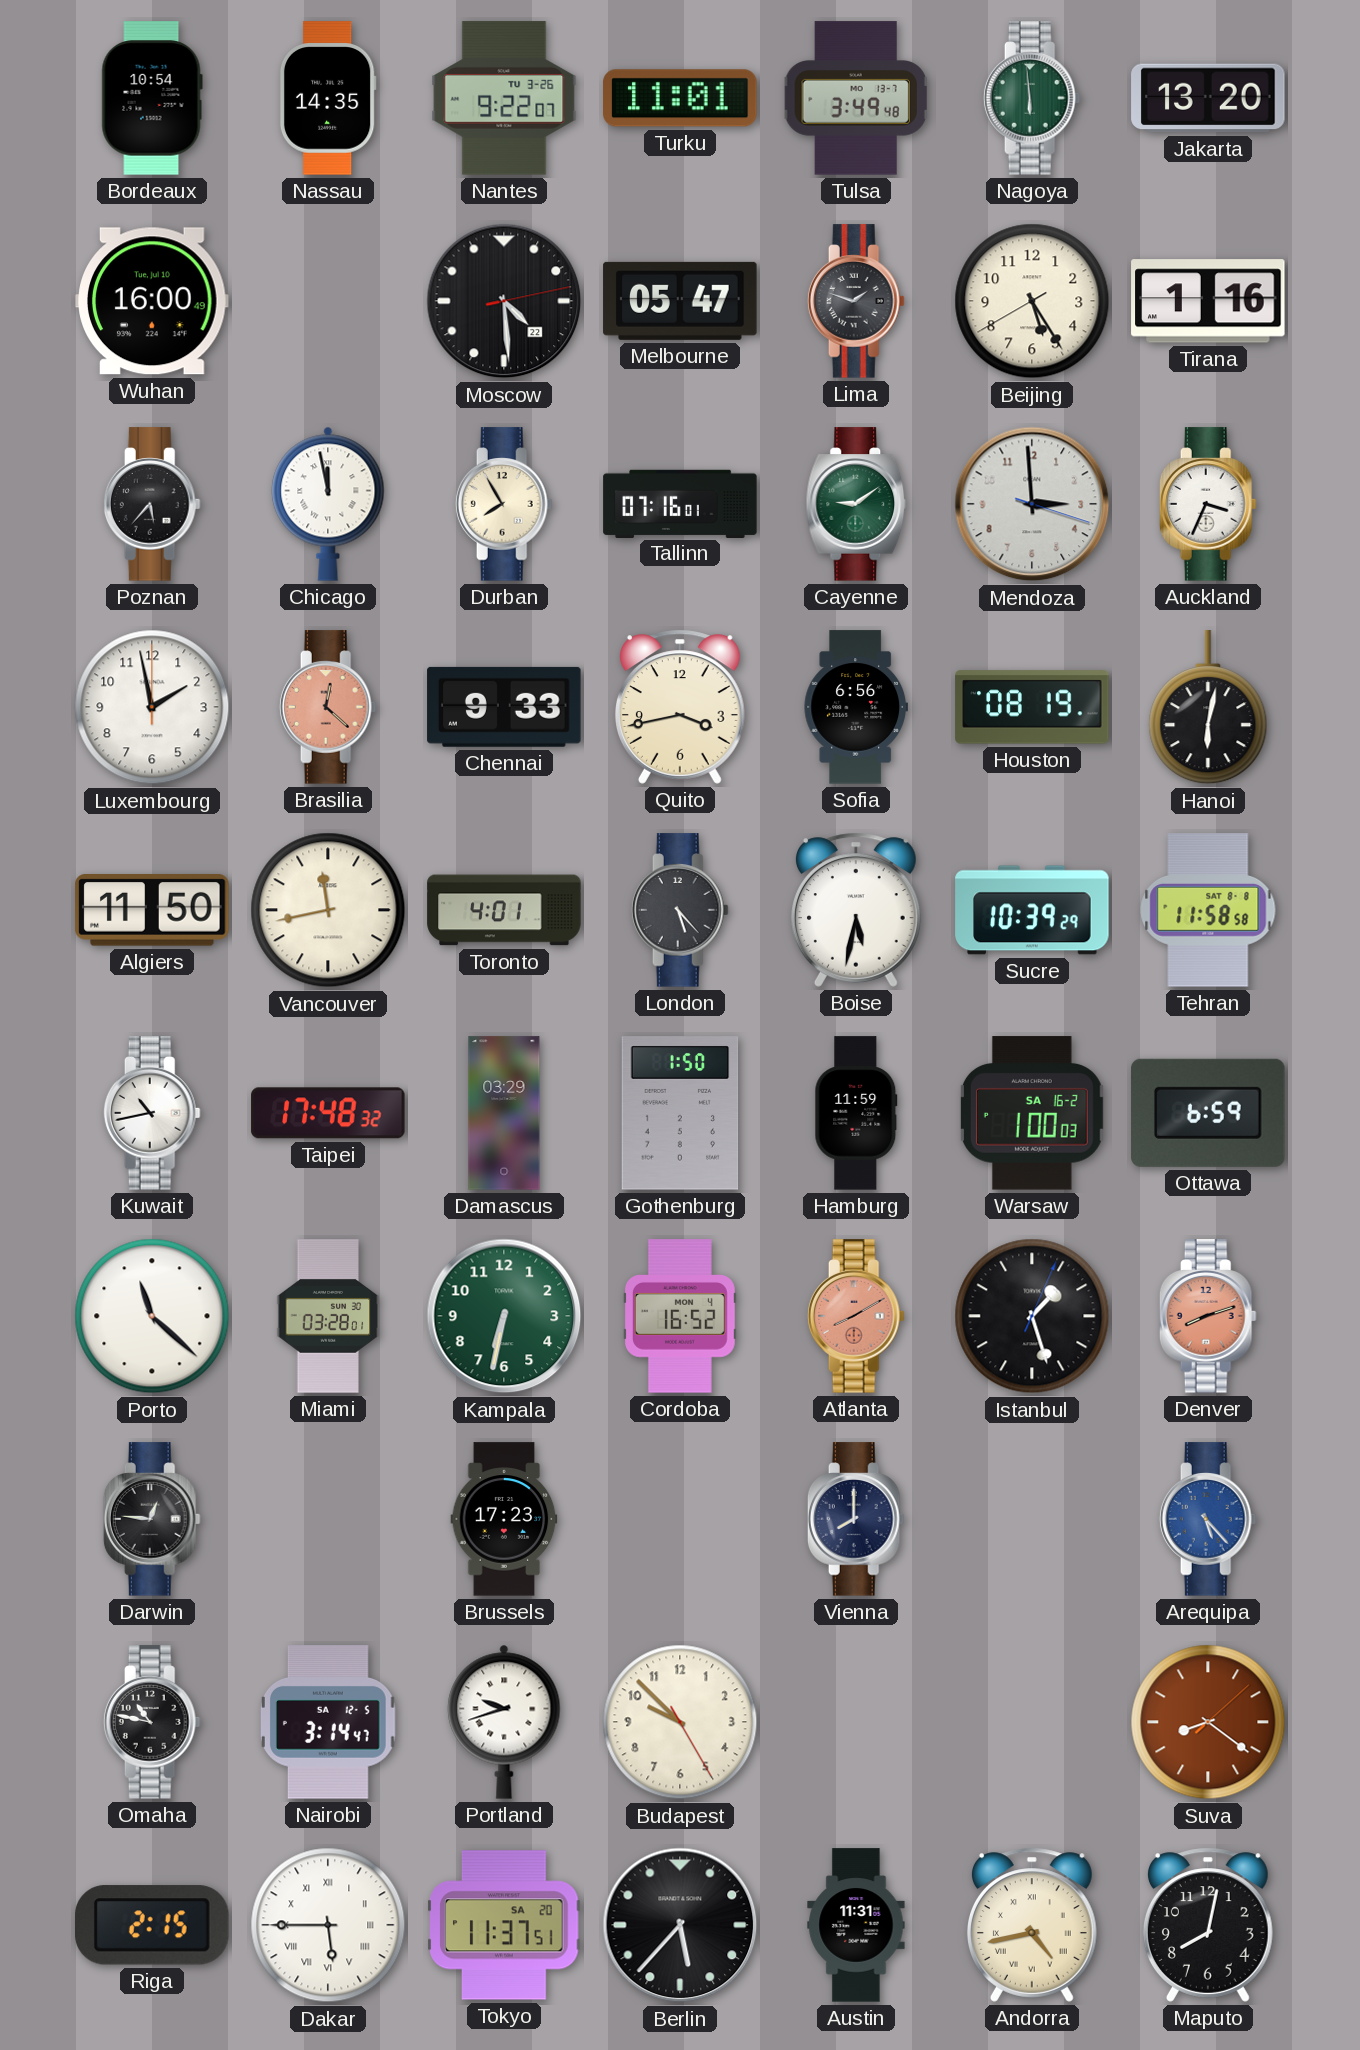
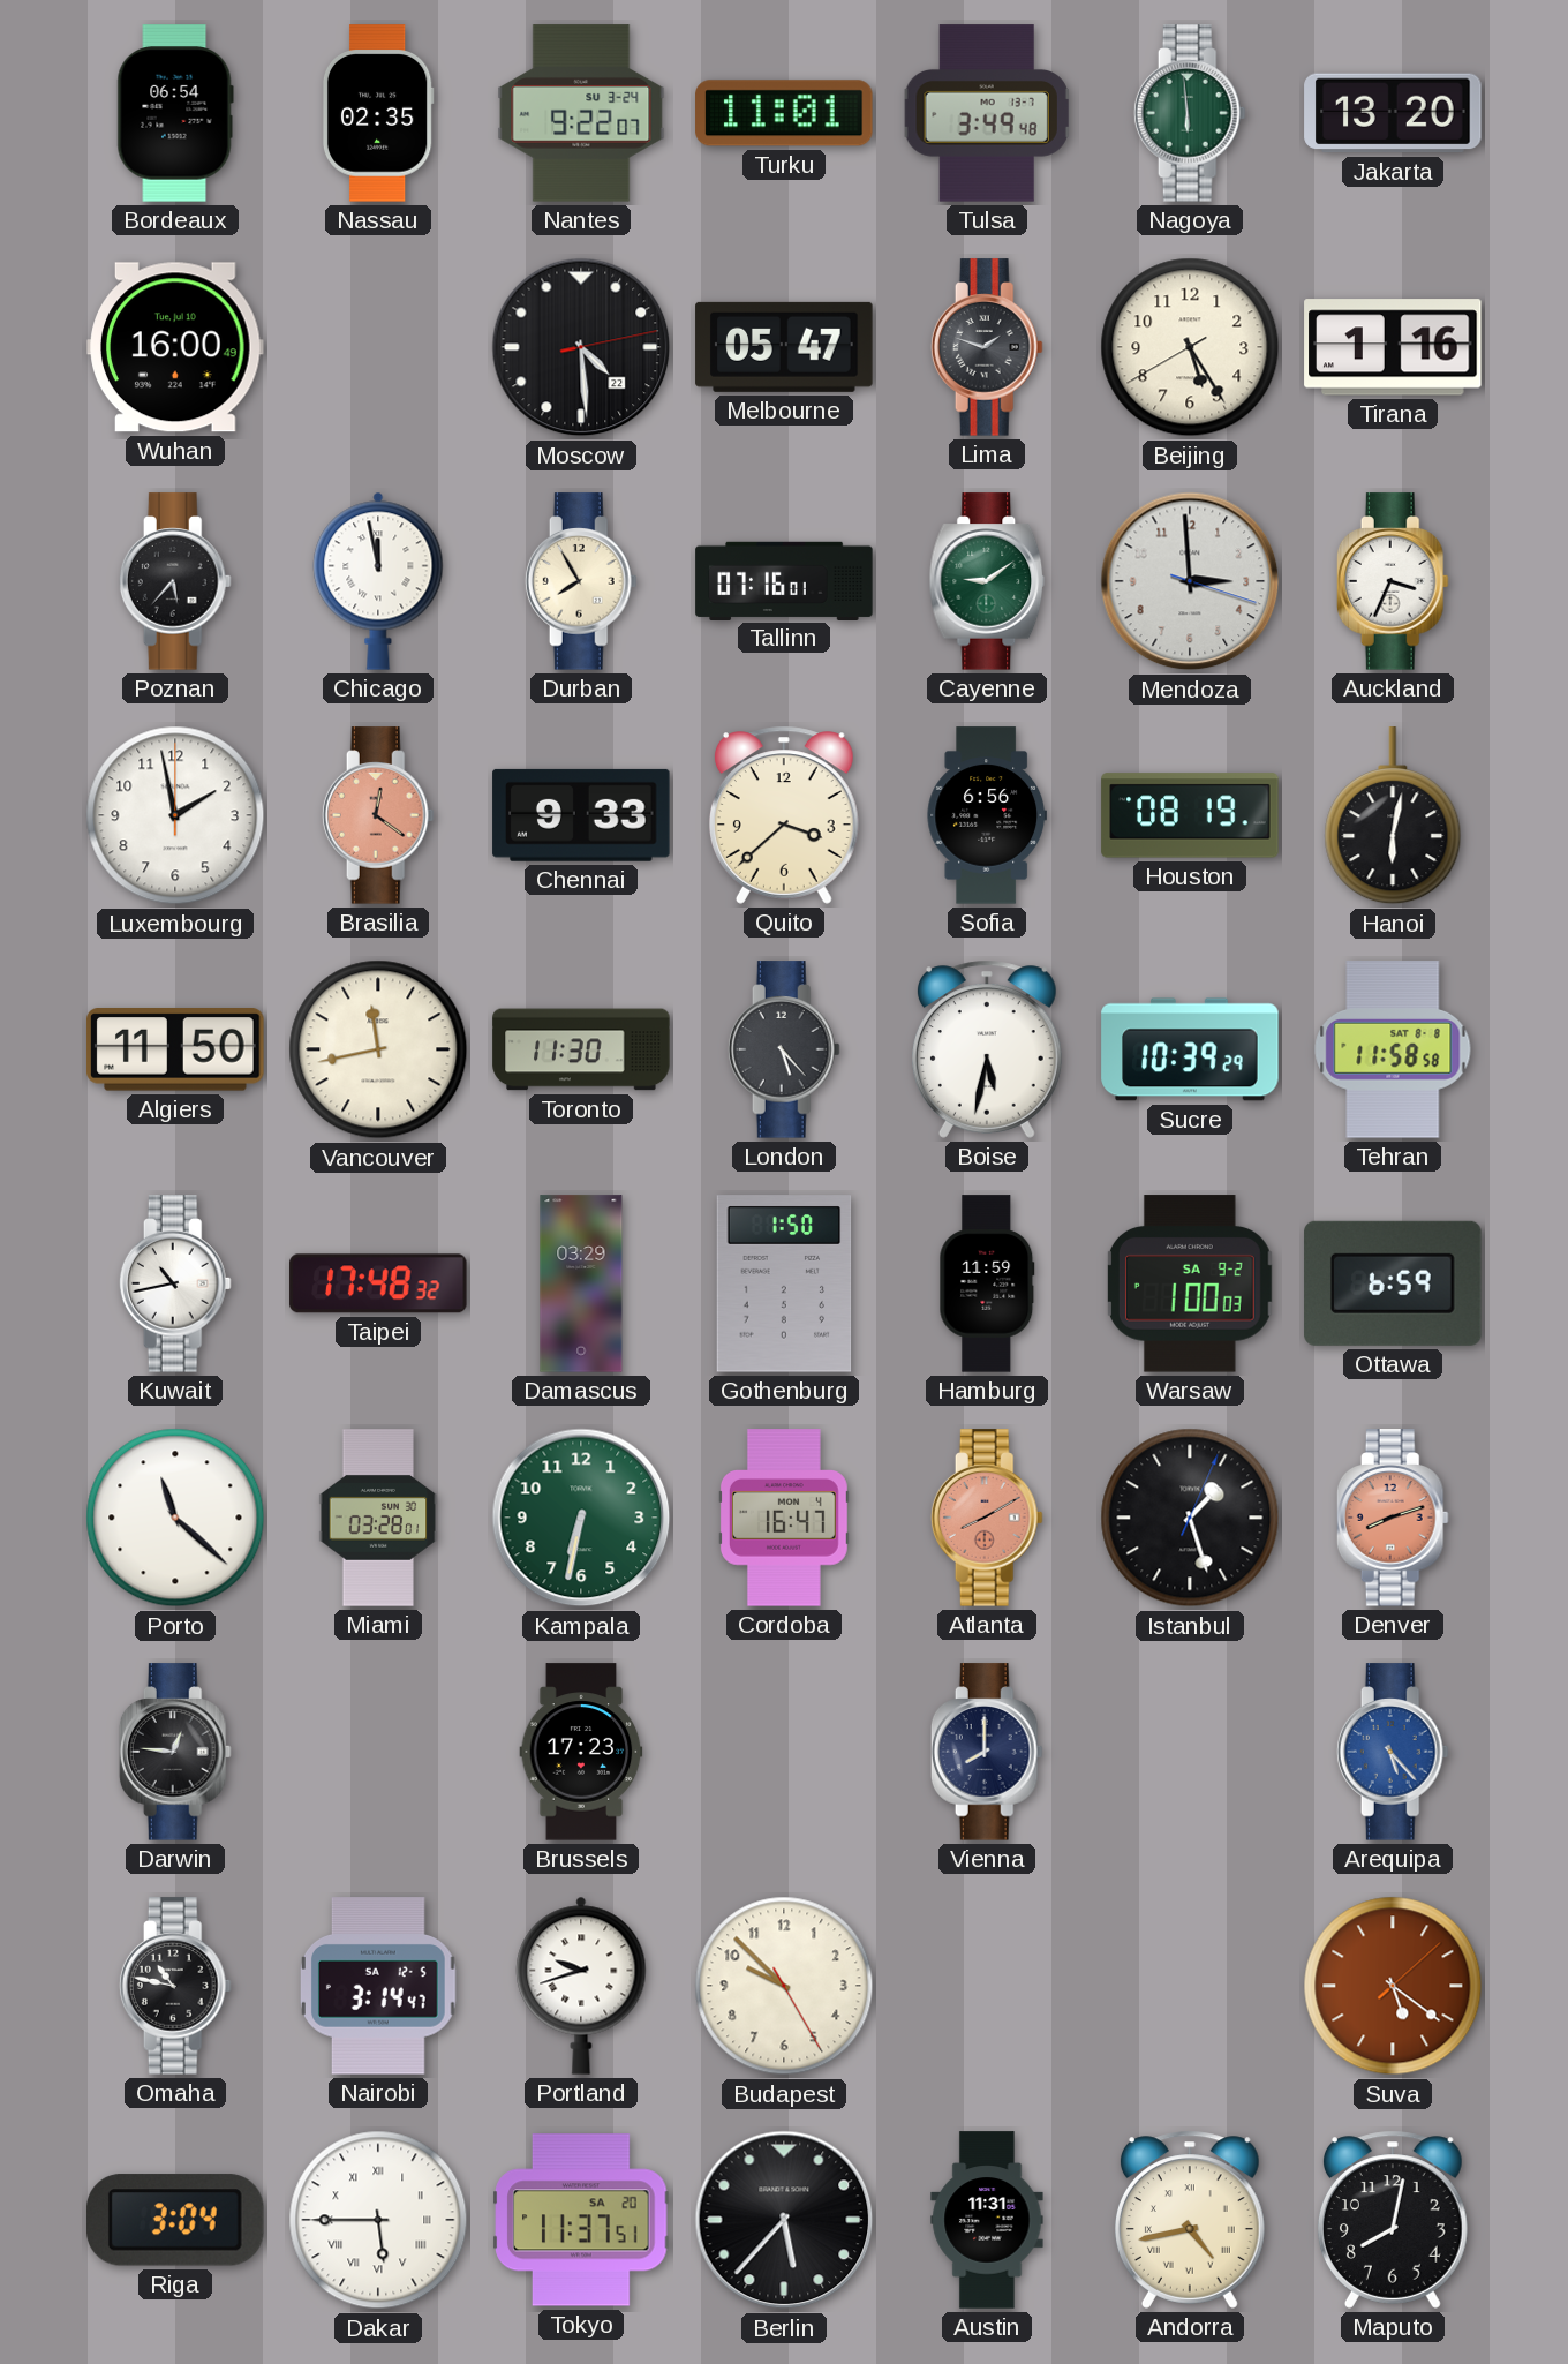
Bordeaux: 10:54 -> 06:54 (175, 113)
Nassau: 14:35 -> 02:35 (378, 113)
Nantes date: TU 3-26 -> SU 3-24 (581, 113)
Brasilia: 12:22 -> 12:21 (378, 815)
Quito: 3:43 -> 3:38 (784, 815)
Toronto: 4:01 -> 11:30 (581, 1049)
Warsaw date: SA 16-2 -> SA 9-2 (1190, 1283)
Cordoba: 16:52 -> 16:47 (784, 1518)
Suva: 8:21 -> 5:21 (1393, 1986)
Riga: 2:15 -> 3:04 (176, 2220)
